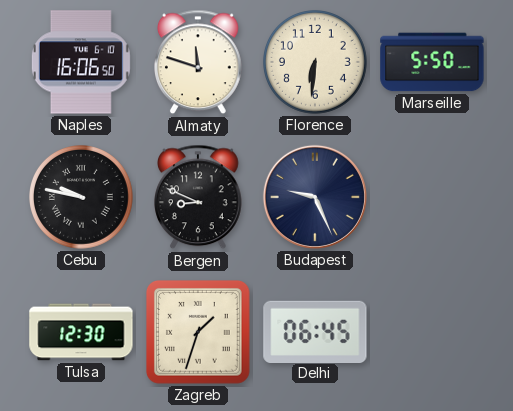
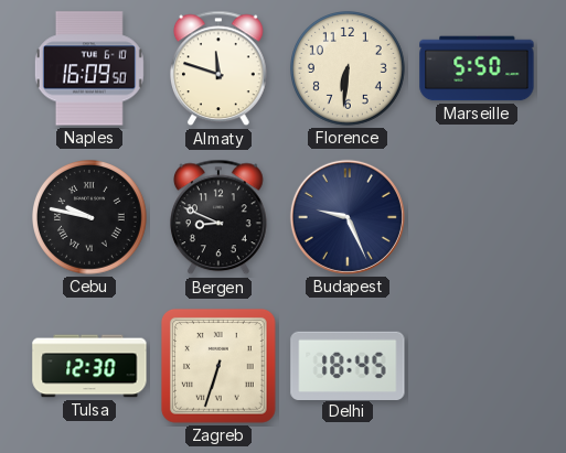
Naples: 16:06 -> 16:09 (89, 68)
Zagreb: 1:33 -> 6:33 (220, 367)
Delhi: 06:45 -> 18:45 (348, 365)
